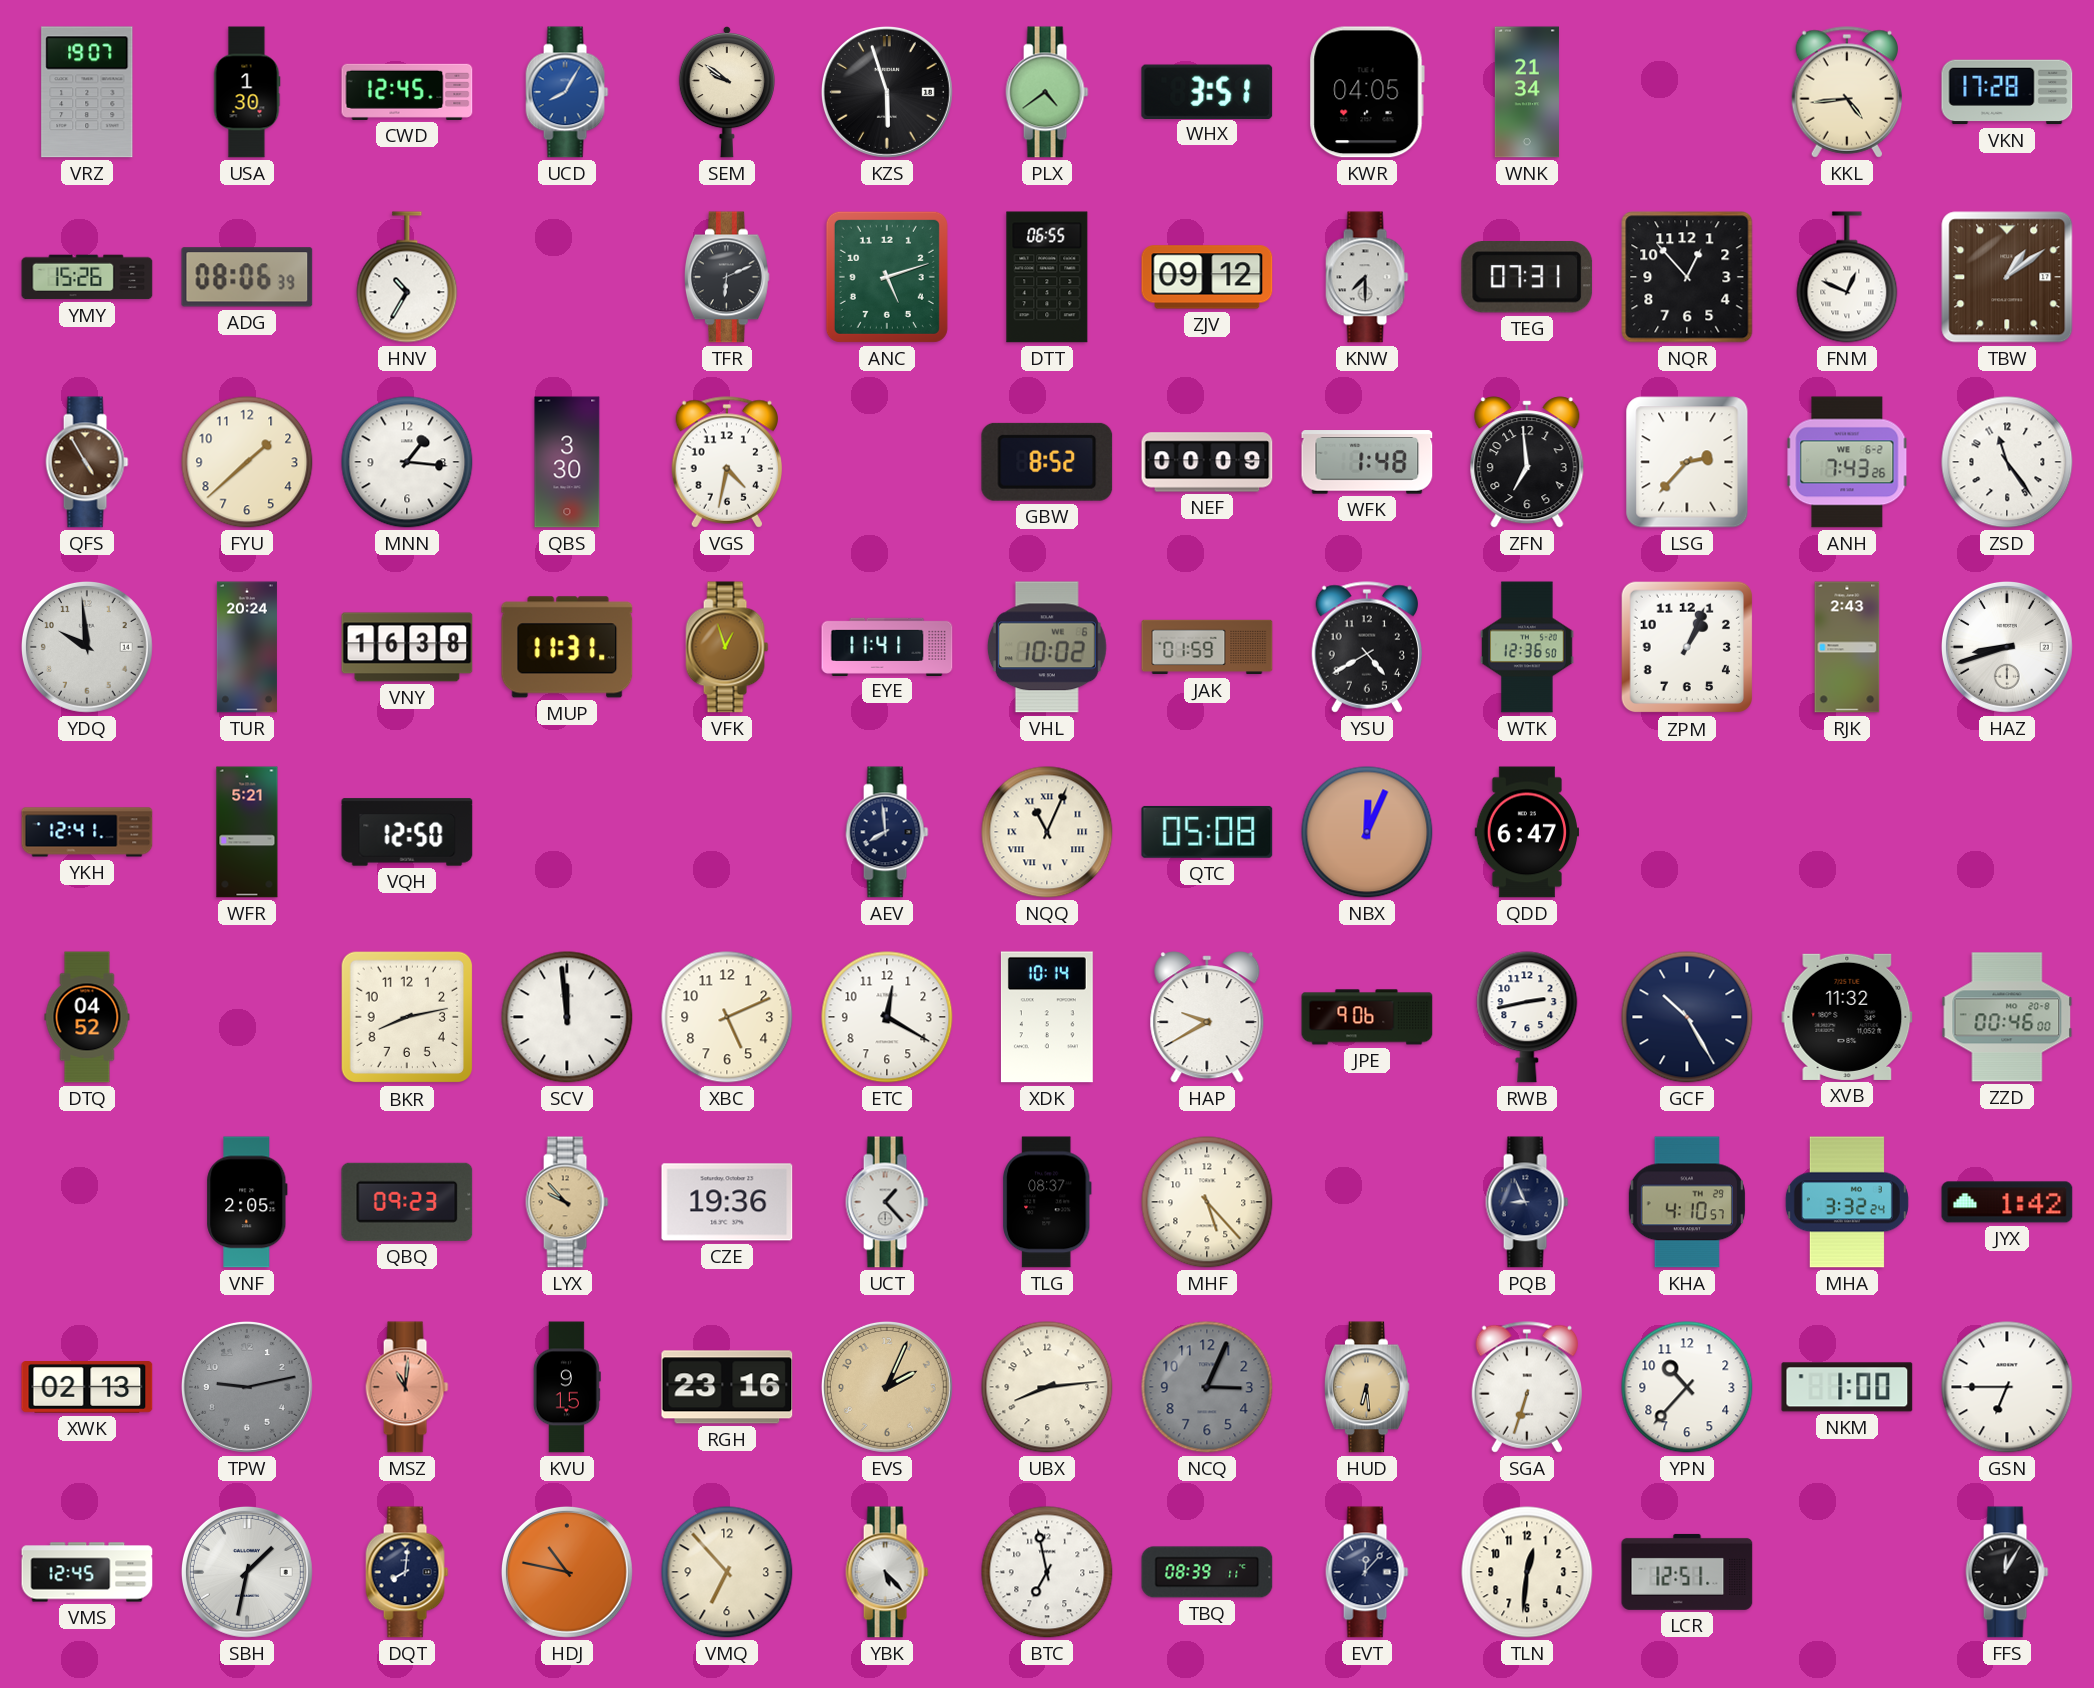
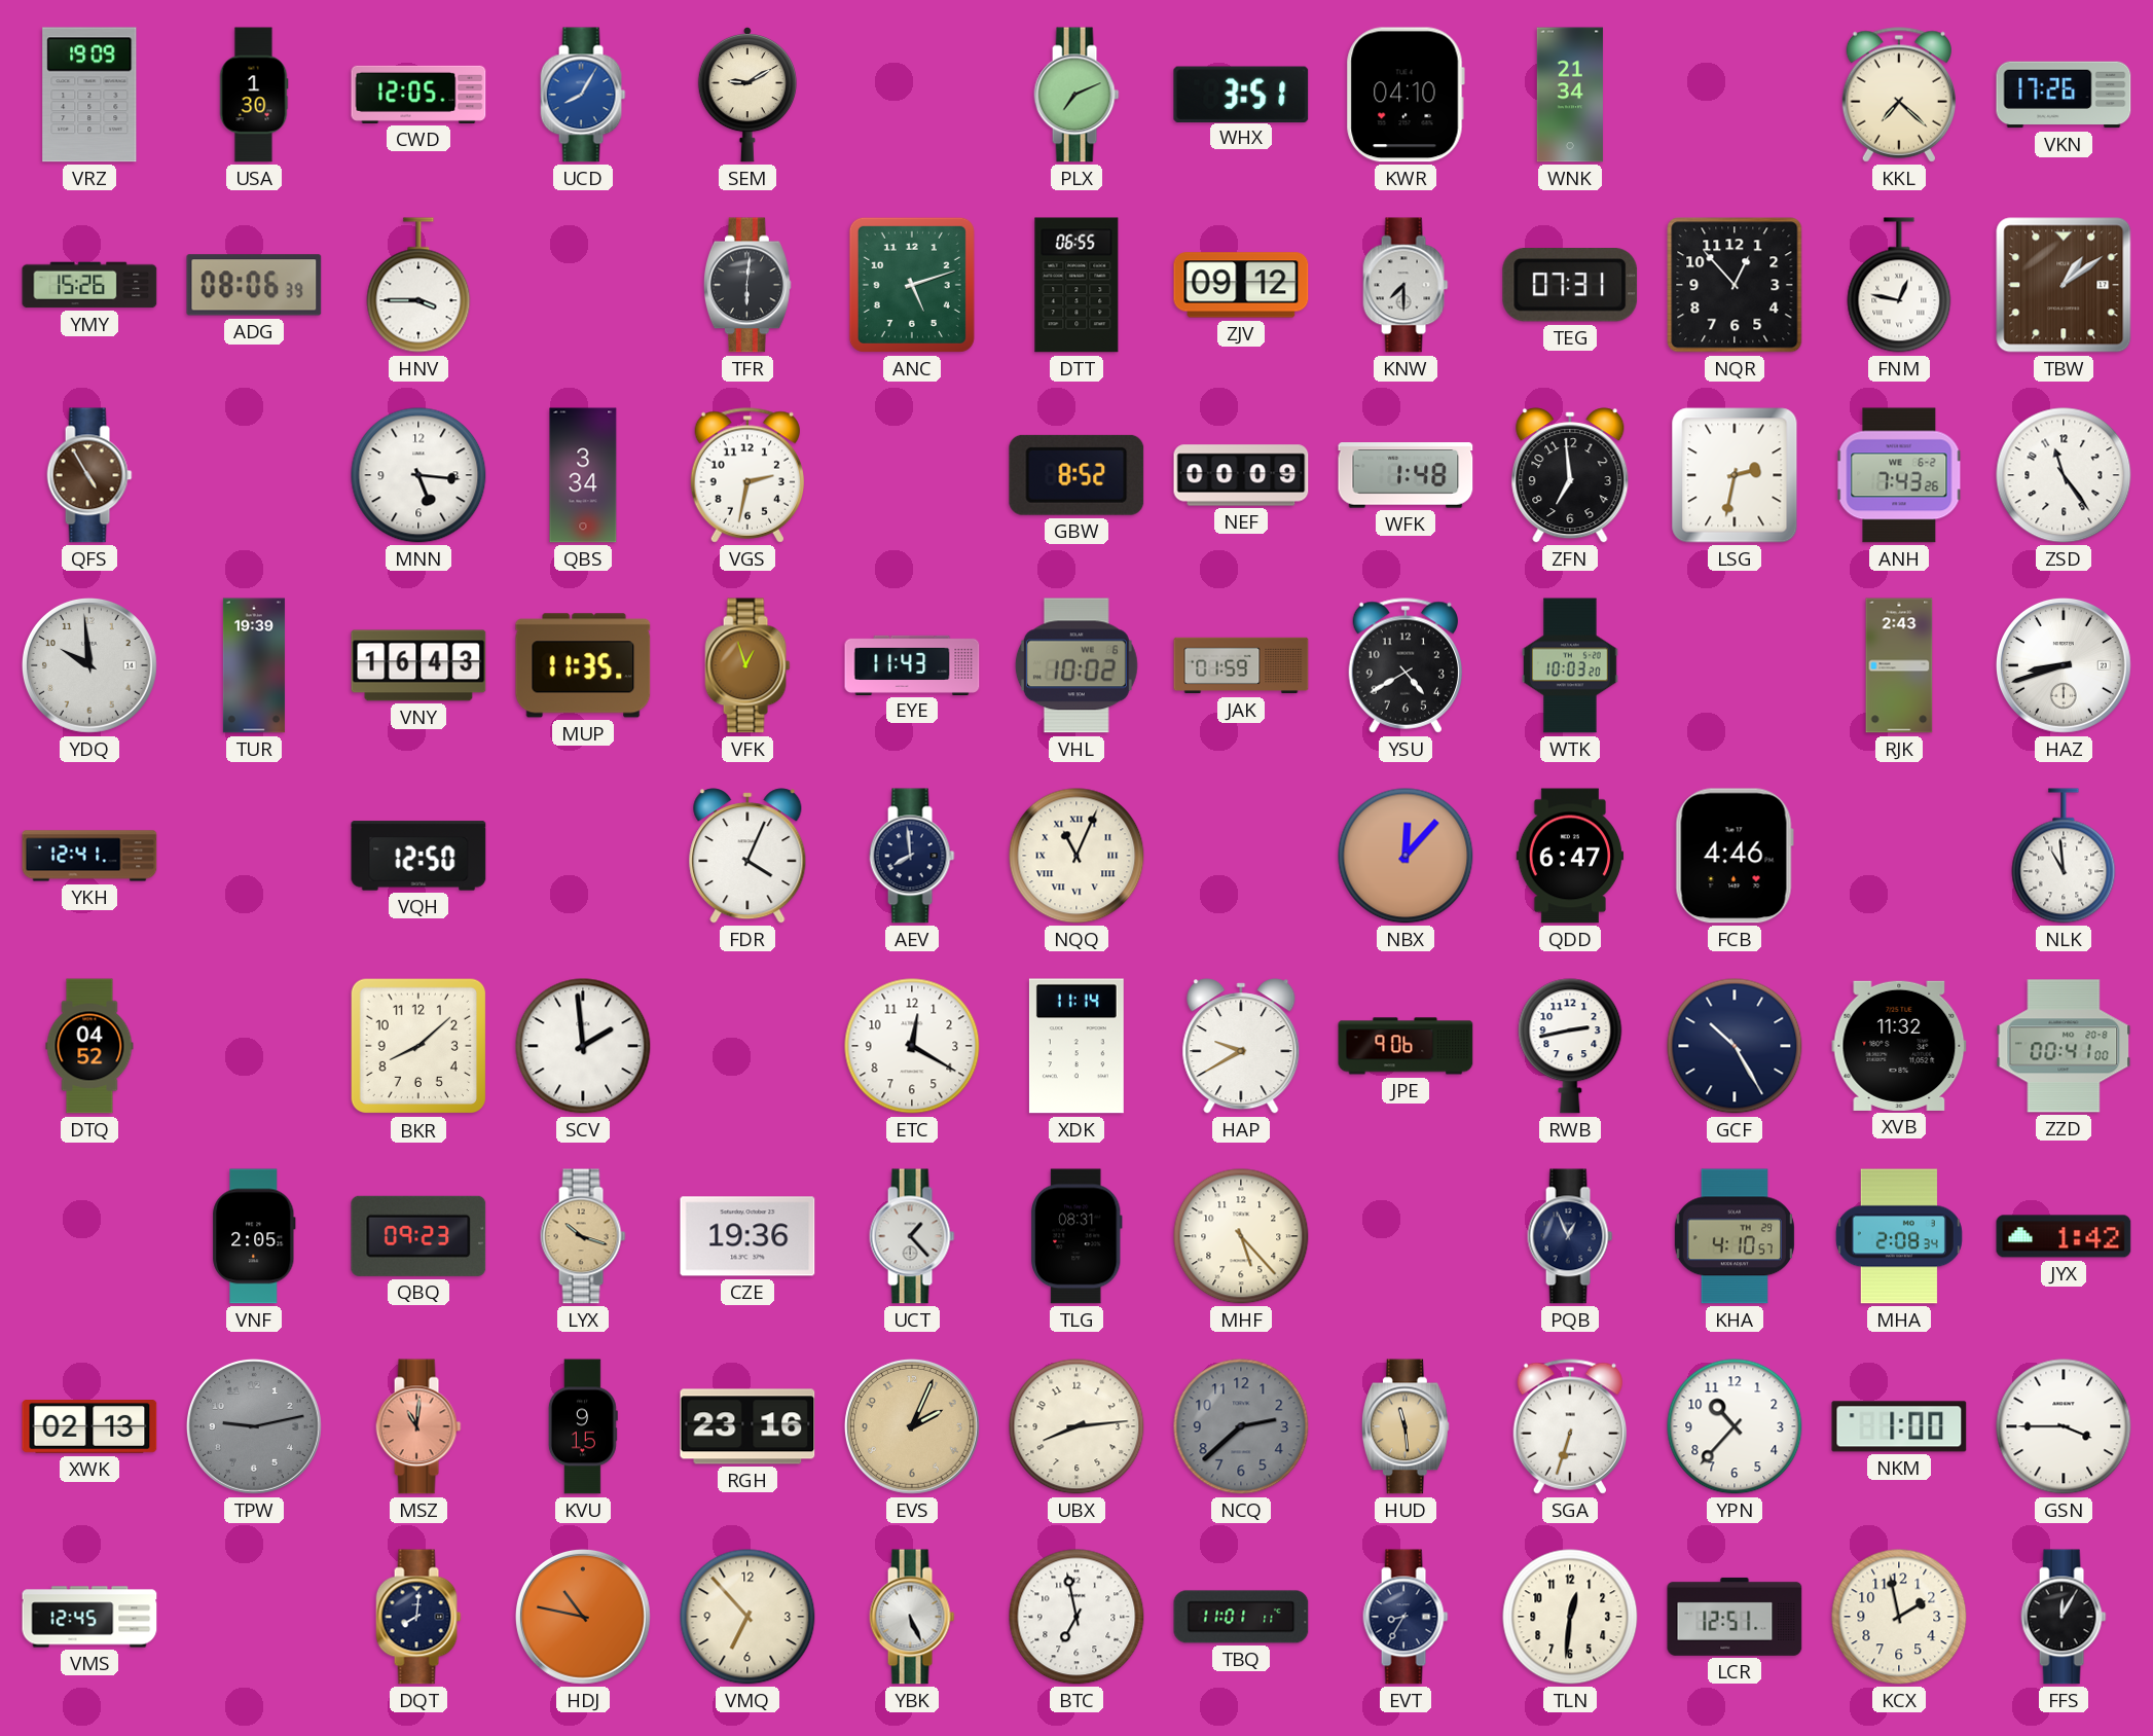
VRZ: 19:07 -> 19:09 (89, 95)
CWD: 12:45 -> 12:05 (418, 95)
SEM: 9:51 -> 9:10 (747, 95)
KZS: 5:57 -> none (887, 92)
PLX: 4:39 -> 7:11 (1076, 95)
KWR: 04:05 -> 04:10 (1406, 95)
KKL: 4:44 -> 7:22 (1898, 95)
VKN: 17:28 -> 17:26 (2064, 95)
HNV: 10:35 -> 3:45 (418, 285)
TFR: 6:11 -> 6:01 (747, 285)
FNM: 12:49 -> 12:47 (1899, 285)
FYU: 1:38 -> none (247, 462)
MNN: 1:16 -> 5:16 (418, 475)
QBS: 3:30 -> 3:34 (583, 475)
VGS: 4:32 -> 2:32 (746, 475)
LSG: 2:37 -> 2:32 (1735, 475)
TUR: 20:24 -> 19:39 (254, 665)
VNY: 16:38 -> 16:43 (418, 665)
MUP: 11:31 -> 11:35 (583, 665)
EYE: 11:41 -> 11:43 (912, 664)
WTK: 12:36 -> 10:03 (1571, 665)
ZPM: 1:04 -> none (1687, 647)
WFR: 5:21 -> none (247, 832)
FDR: none -> 4:04 (747, 856)
QTC: 05:08 -> none (1207, 832)
NBX: 12:04 -> 12:07 (1406, 856)
FCB: none -> 4:46 (1735, 856)
NLK: none -> 10:59 (2064, 856)
BKR: 8:13 -> 8:08 (418, 1046)
SCV: 11:59 -> 1:59 (583, 1046)
XBC: 5:11 -> none (727, 1017)
XDK: 10:14 -> 11:14 (1076, 1046)
ZZD: 00:46 -> 00:41 (2064, 1046)
LYX: 9:53 -> 10:18 (583, 1236)
TLG: 08:37 -> 08:31 (1076, 1236)
PQB: 8:56 -> 12:56 (1570, 1236)
MHA: 3:32 -> 2:08 (1899, 1236)
NCQ: 3:04 -> 2:38 (1241, 1426)
HUD: 6:29 -> 11:29 (1406, 1426)
GSN: 6:45 -> 3:45 (2064, 1426)
SBH: 1:32 -> none (247, 1572)
YBK: 5:23 -> 5:26 (912, 1617)
TBQ: 08:39 -> 11:01 (1241, 1617)
EVT: 12:07 -> 8:35 (1406, 1617)
KCX: none -> 1:58 (1899, 1617)
